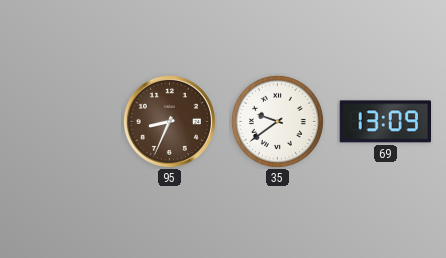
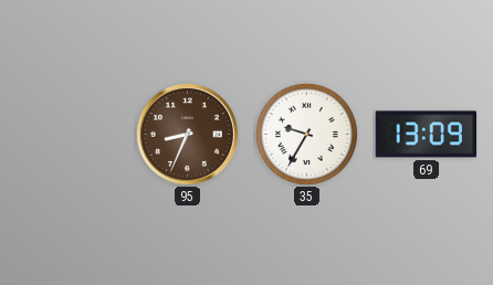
35: 9:39 -> 9:35 (306, 134)
